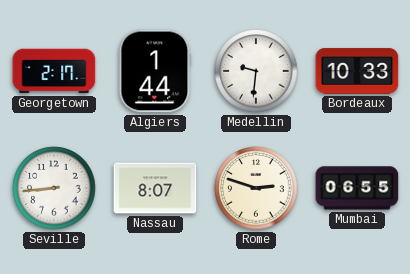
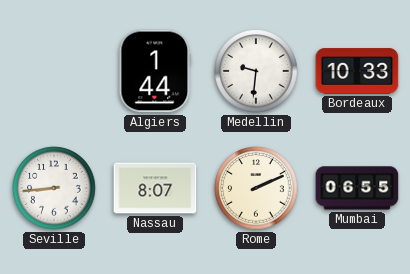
Georgetown: 2:17 -> none (54, 71)
Rome: 2:48 -> 2:11 (256, 188)
